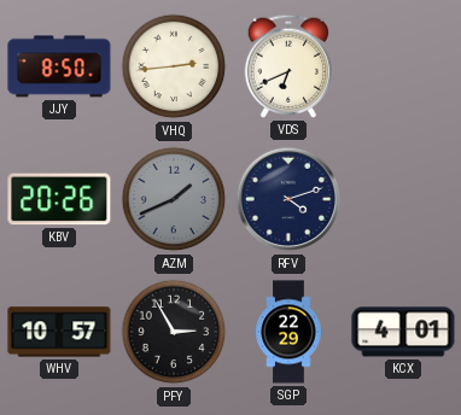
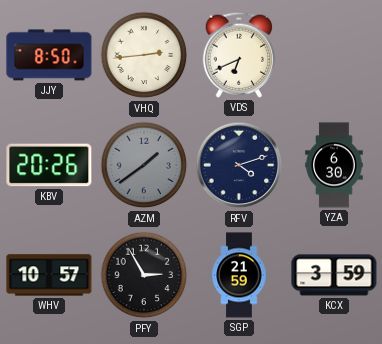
AZM: 1:41 -> 1:39 (144, 165)
YZA: none -> 6:30 (334, 165)
SGP: 22:29 -> 21:59 (239, 275)
KCX: 4:01 -> 3:59 (334, 275)
